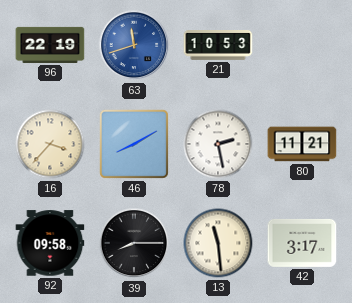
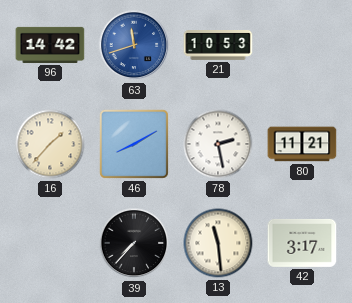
96: 22:19 -> 14:42 (50, 45)
16: 3:37 -> 1:37 (50, 144)
92: 09:58 -> none (50, 243)
39: 8:15 -> 7:37 (134, 243)
